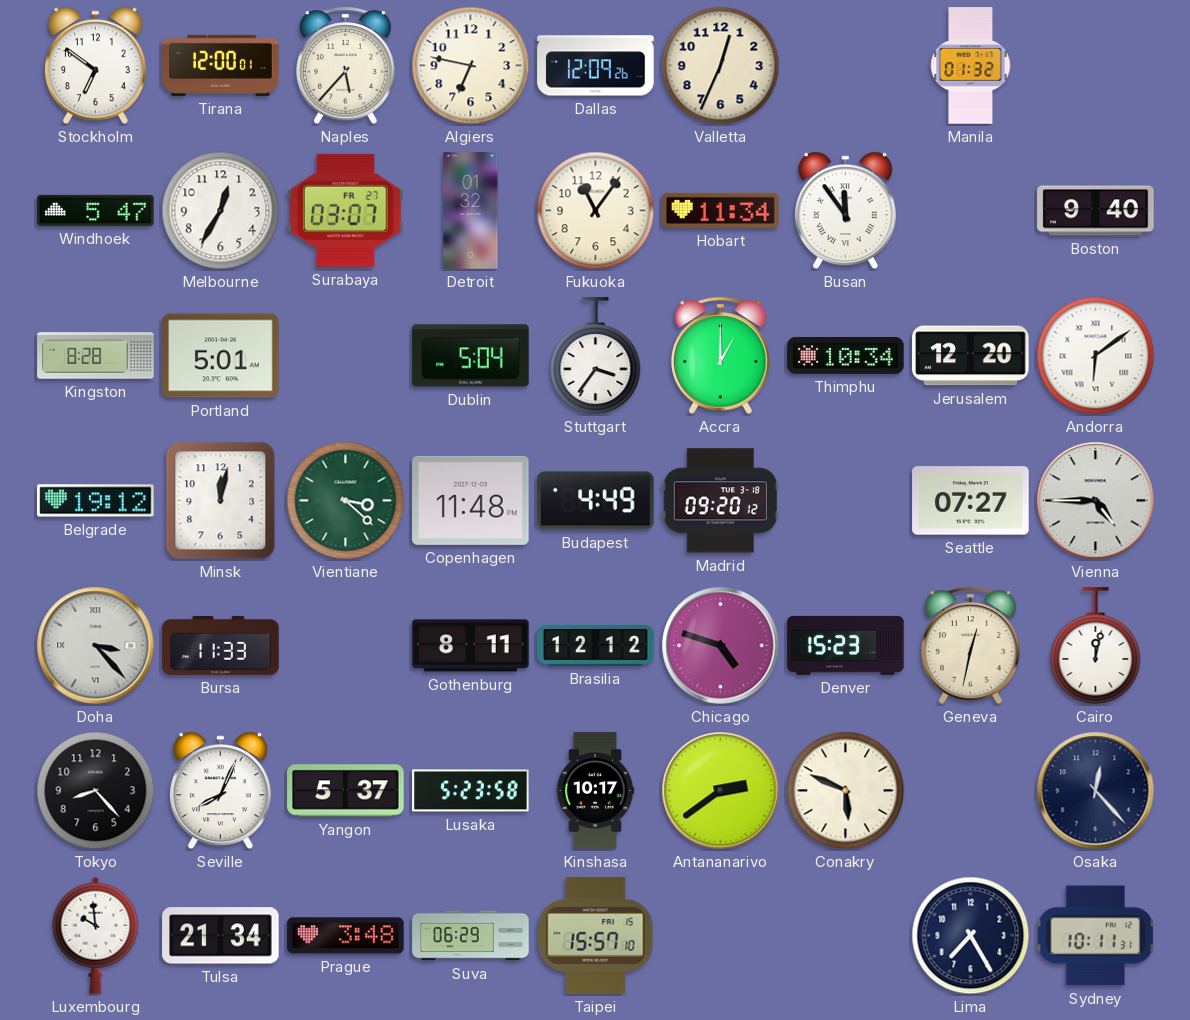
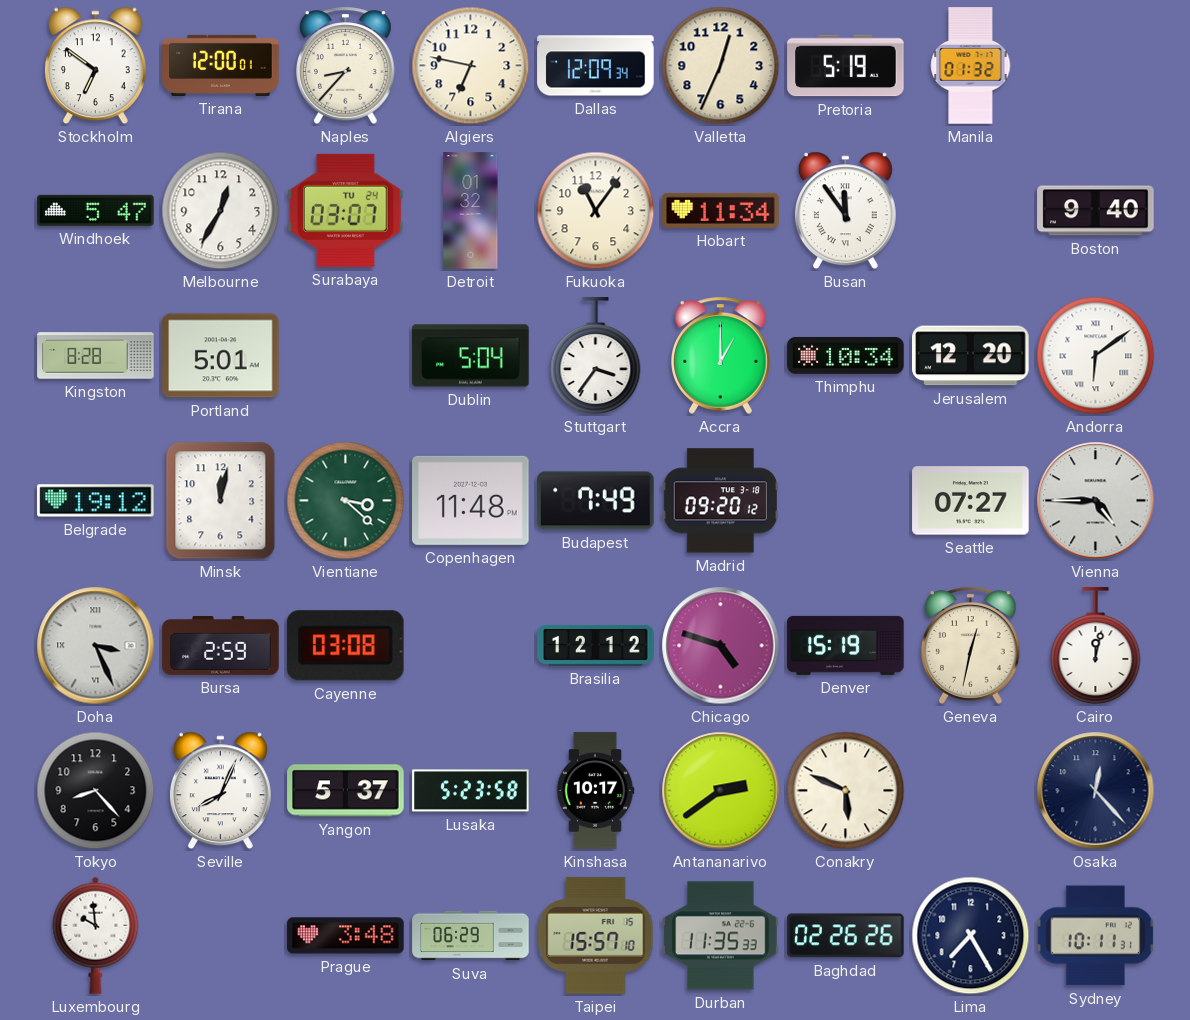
Naples: 5:37 -> 8:37 (346, 65)
Dallas: 12:09:26 -> 12:09:34 (596, 66)
Pretoria: none -> 5:19 (846, 66)
Surabaya date: FR 27 -> TU 24 (346, 210)
Budapest: 4:49 -> 7:49 (596, 501)
Doha: 3:23 -> 3:26 (96, 646)
Bursa: 11:33 -> 2:59 (221, 645)
Cayenne: none -> 03:08 (345, 646)
Gothenburg: 8:11 -> none (471, 646)
Denver: 15:23 -> 15:19 (846, 645)
Tulsa: 21:34 -> none (221, 936)
Durban: none -> 11:35 (721, 936)
Baghdad: none -> 02:26 (846, 936)
